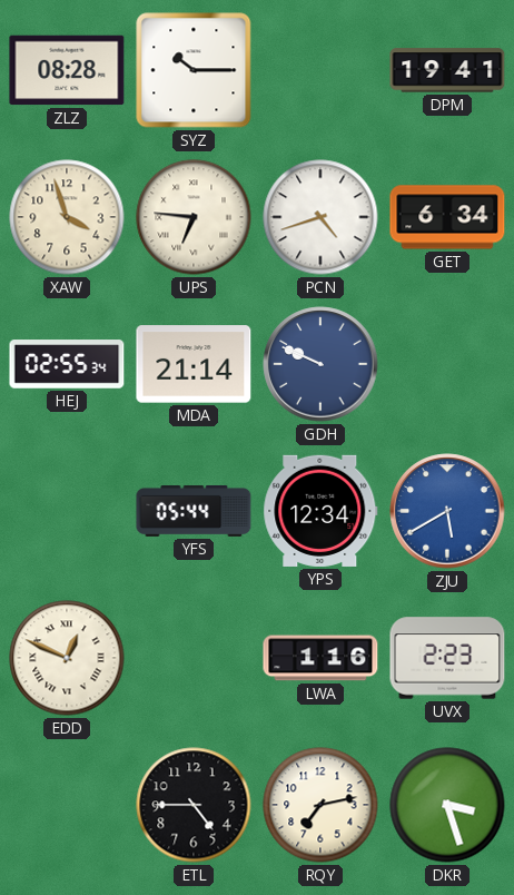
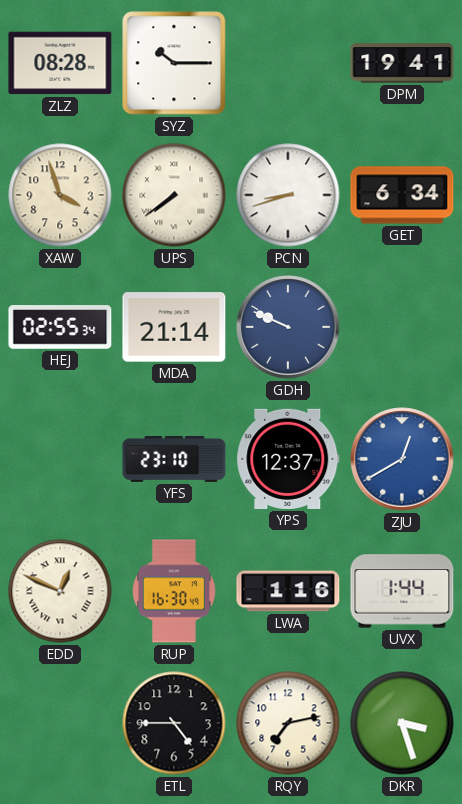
UPS: 6:46 -> 7:39 (174, 195)
PCN: 4:42 -> 8:42 (288, 195)
YFS: 05:44 -> 23:10 (174, 459)
YPS: 12:34 -> 12:37 (288, 459)
ZJU: 5:40 -> 12:40 (402, 459)
RUP: none -> 16:30 (174, 591)
UVX: 2:23 -> 1:44 (402, 591)
